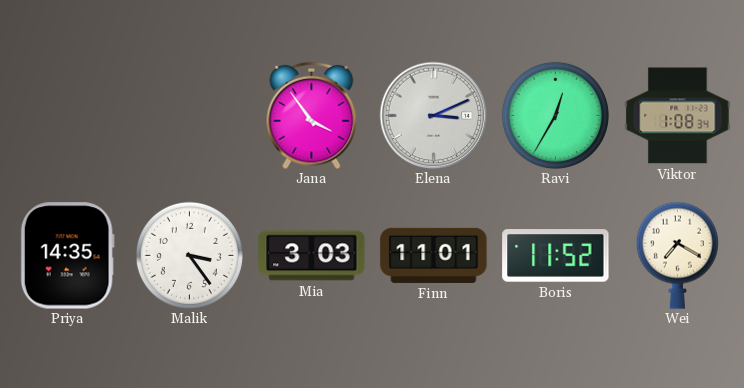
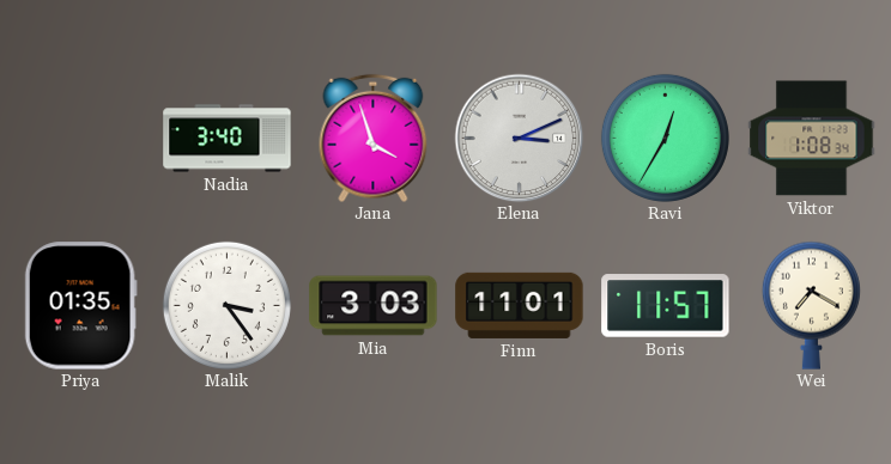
Nadia: none -> 3:40 (228, 139)
Jana: 3:54 -> 3:57 (374, 138)
Priya: 14:35 -> 01:35 (80, 306)
Boris: 11:52 -> 11:57 (666, 306)
